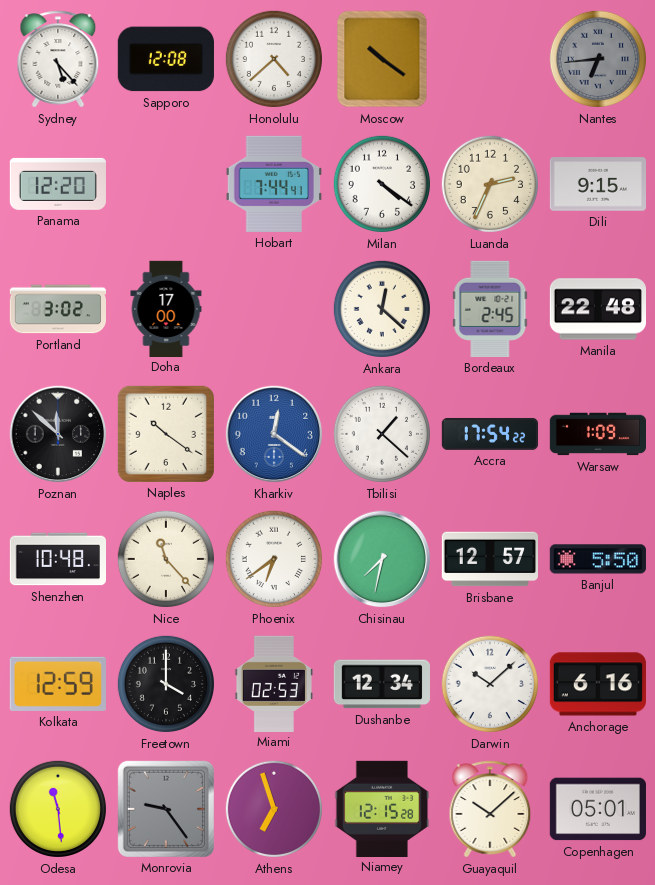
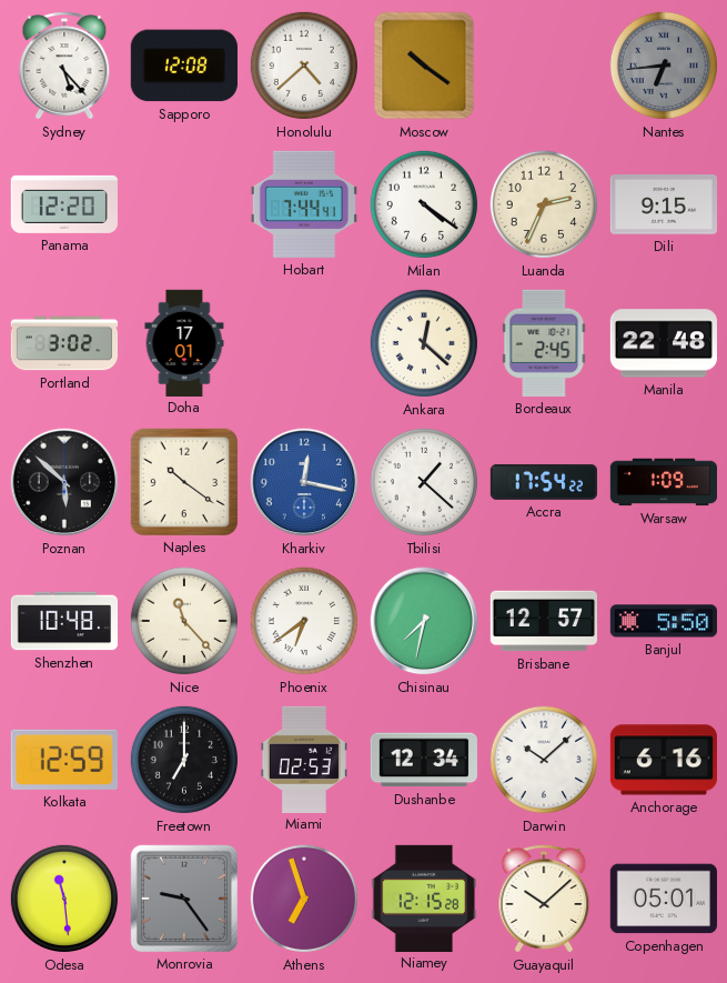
Doha: 17:00 -> 17:01 (184, 342)
Poznan: 11:52 -> 5:52 (64, 482)
Kharkiv: 12:21 -> 12:17 (304, 482)
Freetown: 4:00 -> 7:00 (184, 760)
